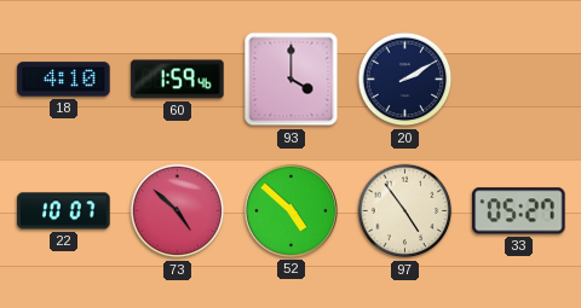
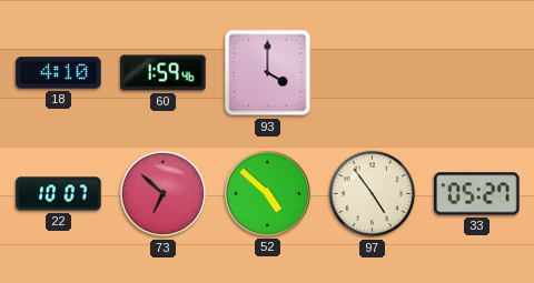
20: 2:10 -> none (405, 80)
73: 4:52 -> 6:52 (164, 194)
